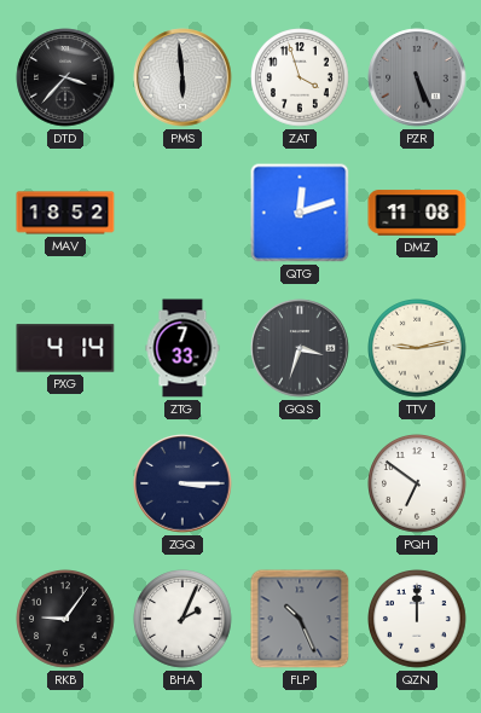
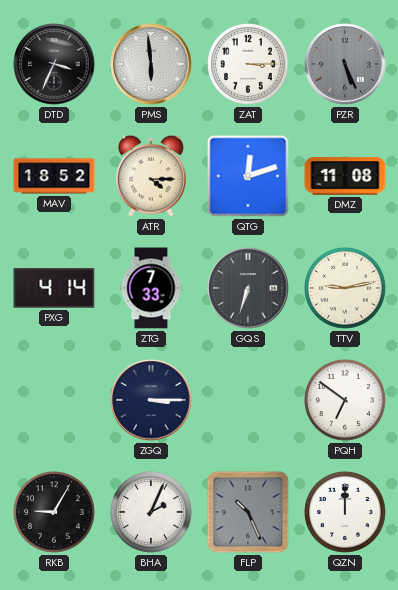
DTD: 3:37 -> 3:34 (54, 64)
ZAT: 3:57 -> 3:15 (249, 65)
ATR: none -> 4:15 (151, 176)
GQS: 3:33 -> 6:33 (248, 288)
RKB: 9:06 -> 9:05 (55, 513)
